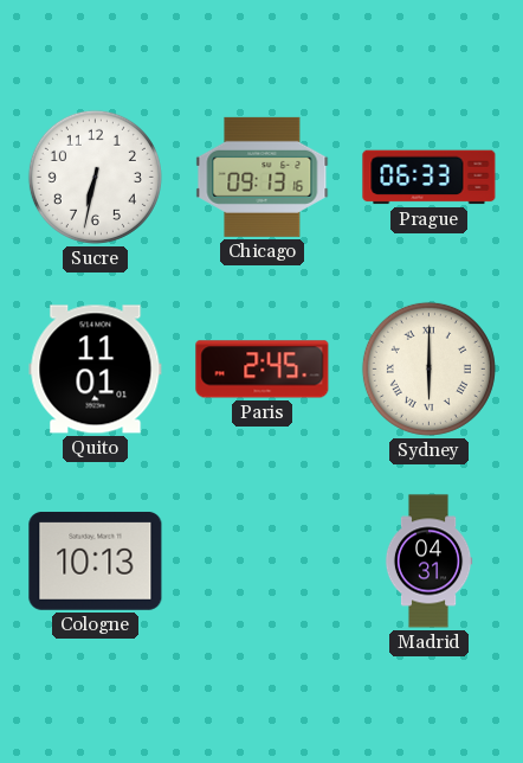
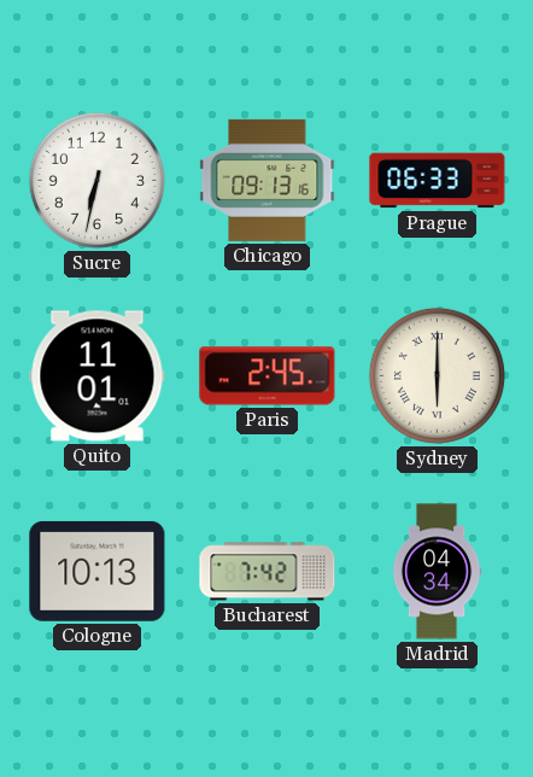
Bucharest: none -> 7:42 (268, 572)
Madrid: 04:31 -> 04:34 (437, 572)
